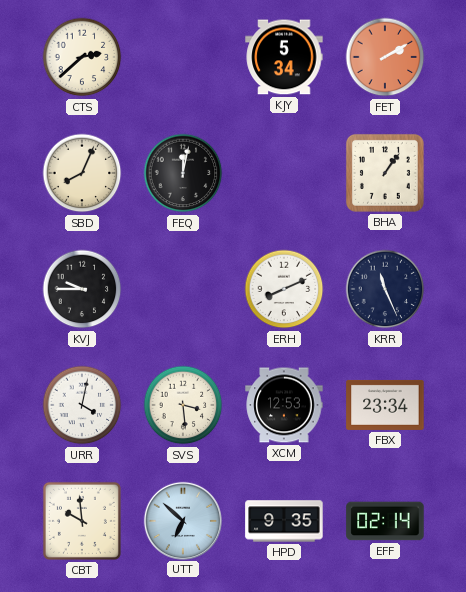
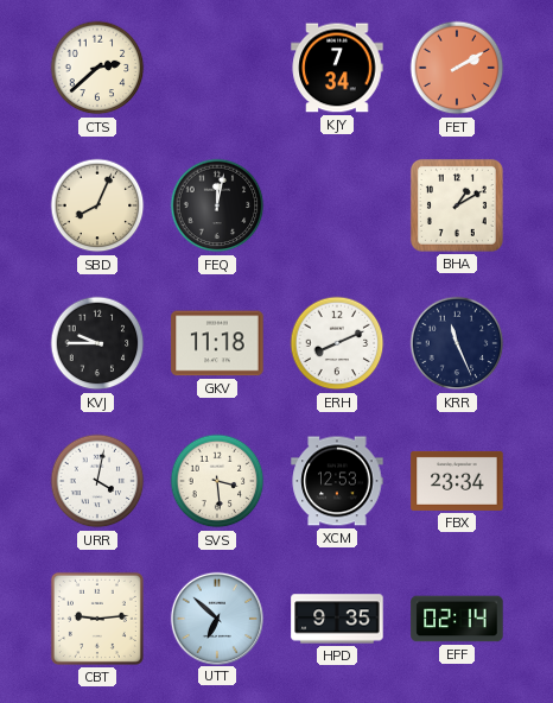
KJY: 5:34 -> 7:34 (337, 68)
BHA: 1:06 -> 1:10 (457, 205)
GKV: none -> 11:18 (217, 343)
CBT: 9:59 -> 9:14 (97, 619)
